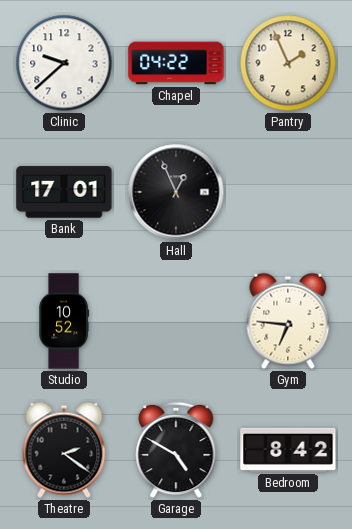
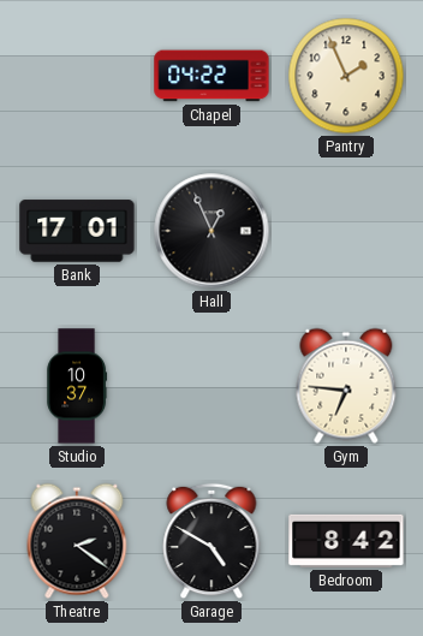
Clinic: 9:38 -> none (64, 63)
Studio: 10:52 -> 10:37 (77, 386)
